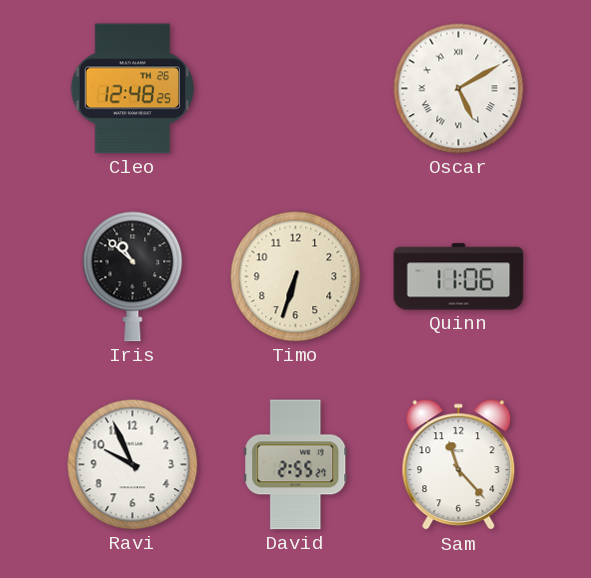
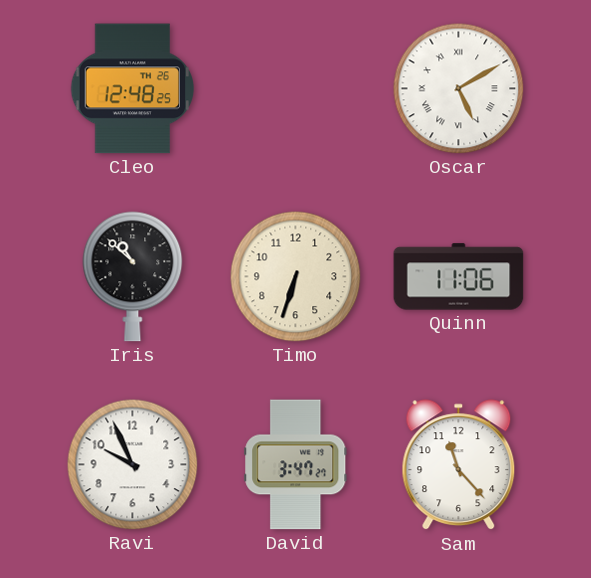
David: 2:55 -> 3:47 (296, 465)
